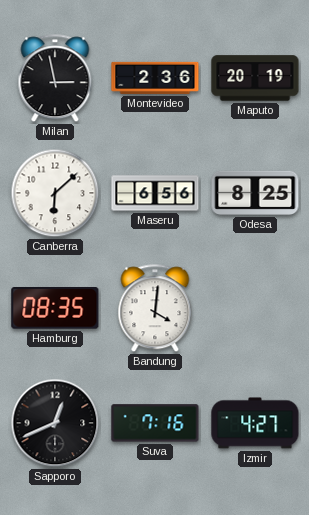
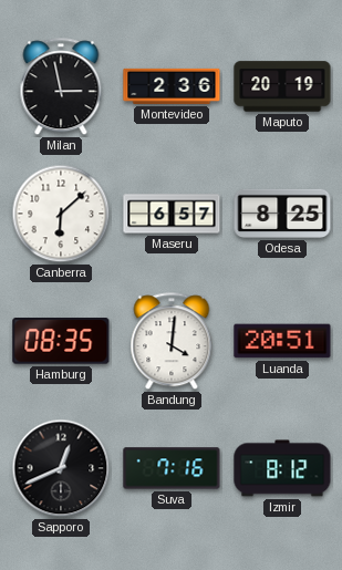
Maseru: 6:56 -> 6:57 (172, 214)
Luanda: none -> 20:51 (282, 341)
Izmir: 4:27 -> 8:12 (282, 468)
